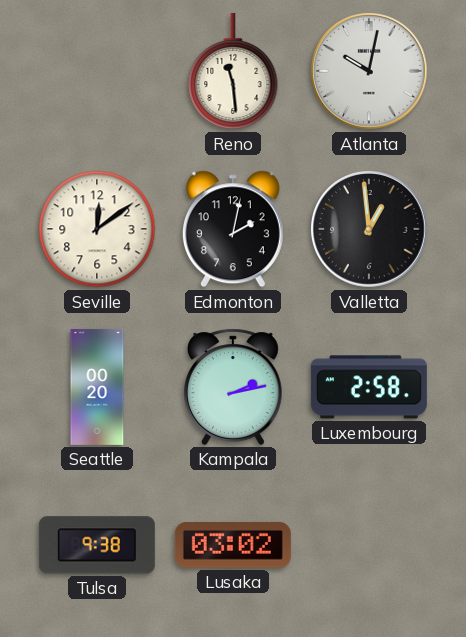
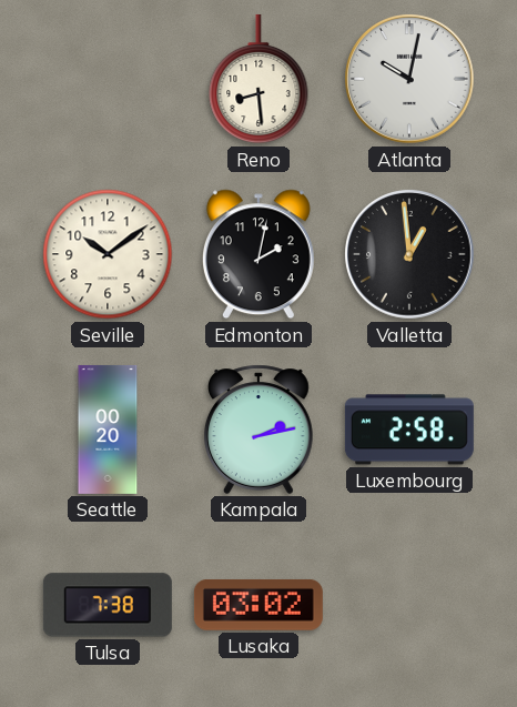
Reno: 11:29 -> 8:29 (258, 79)
Seville: 12:09 -> 10:09 (108, 254)
Tulsa: 9:38 -> 7:38 (108, 605)
